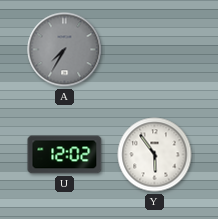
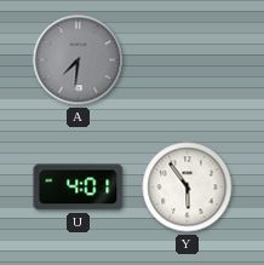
A: 7:35 -> 7:31 (79, 61)
U: 12:02 -> 4:01 (79, 188)
